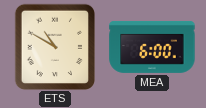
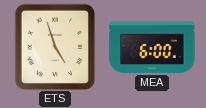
ETS: 10:50 -> 4:57 (54, 47)
